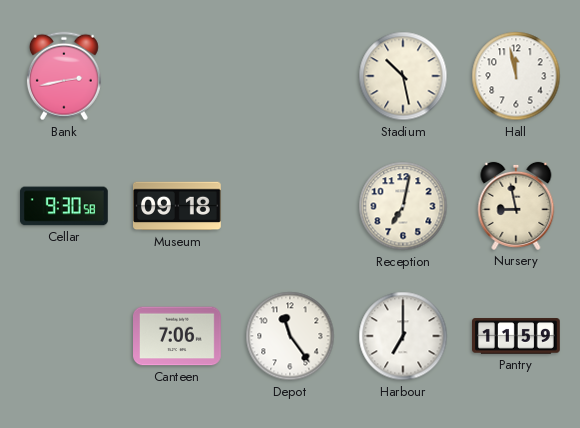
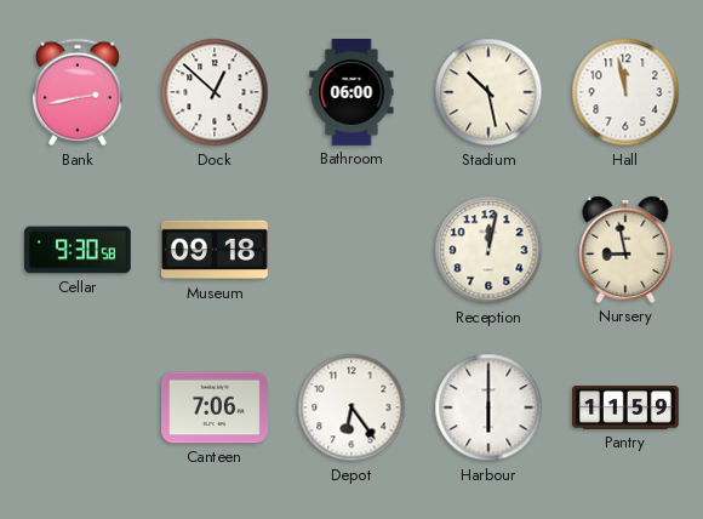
Dock: none -> 12:52 (215, 92)
Bathroom: none -> 06:00 (351, 93)
Reception: 7:02 -> 12:02 (488, 250)
Depot: 11:24 -> 6:24 (351, 407)
Harbour: 7:00 -> 6:00 (488, 407)
